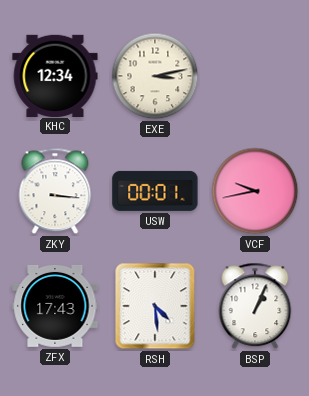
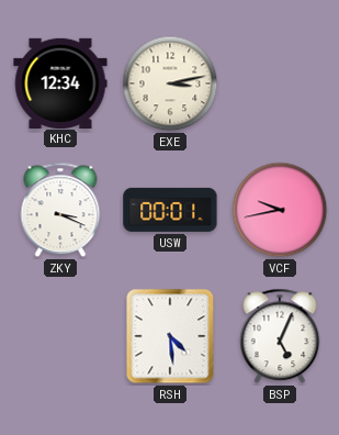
ZKY: 3:16 -> 3:19 (60, 210)
ZFX: 17:43 -> none (55, 306)
BSP: 1:04 -> 5:04 (280, 336)
